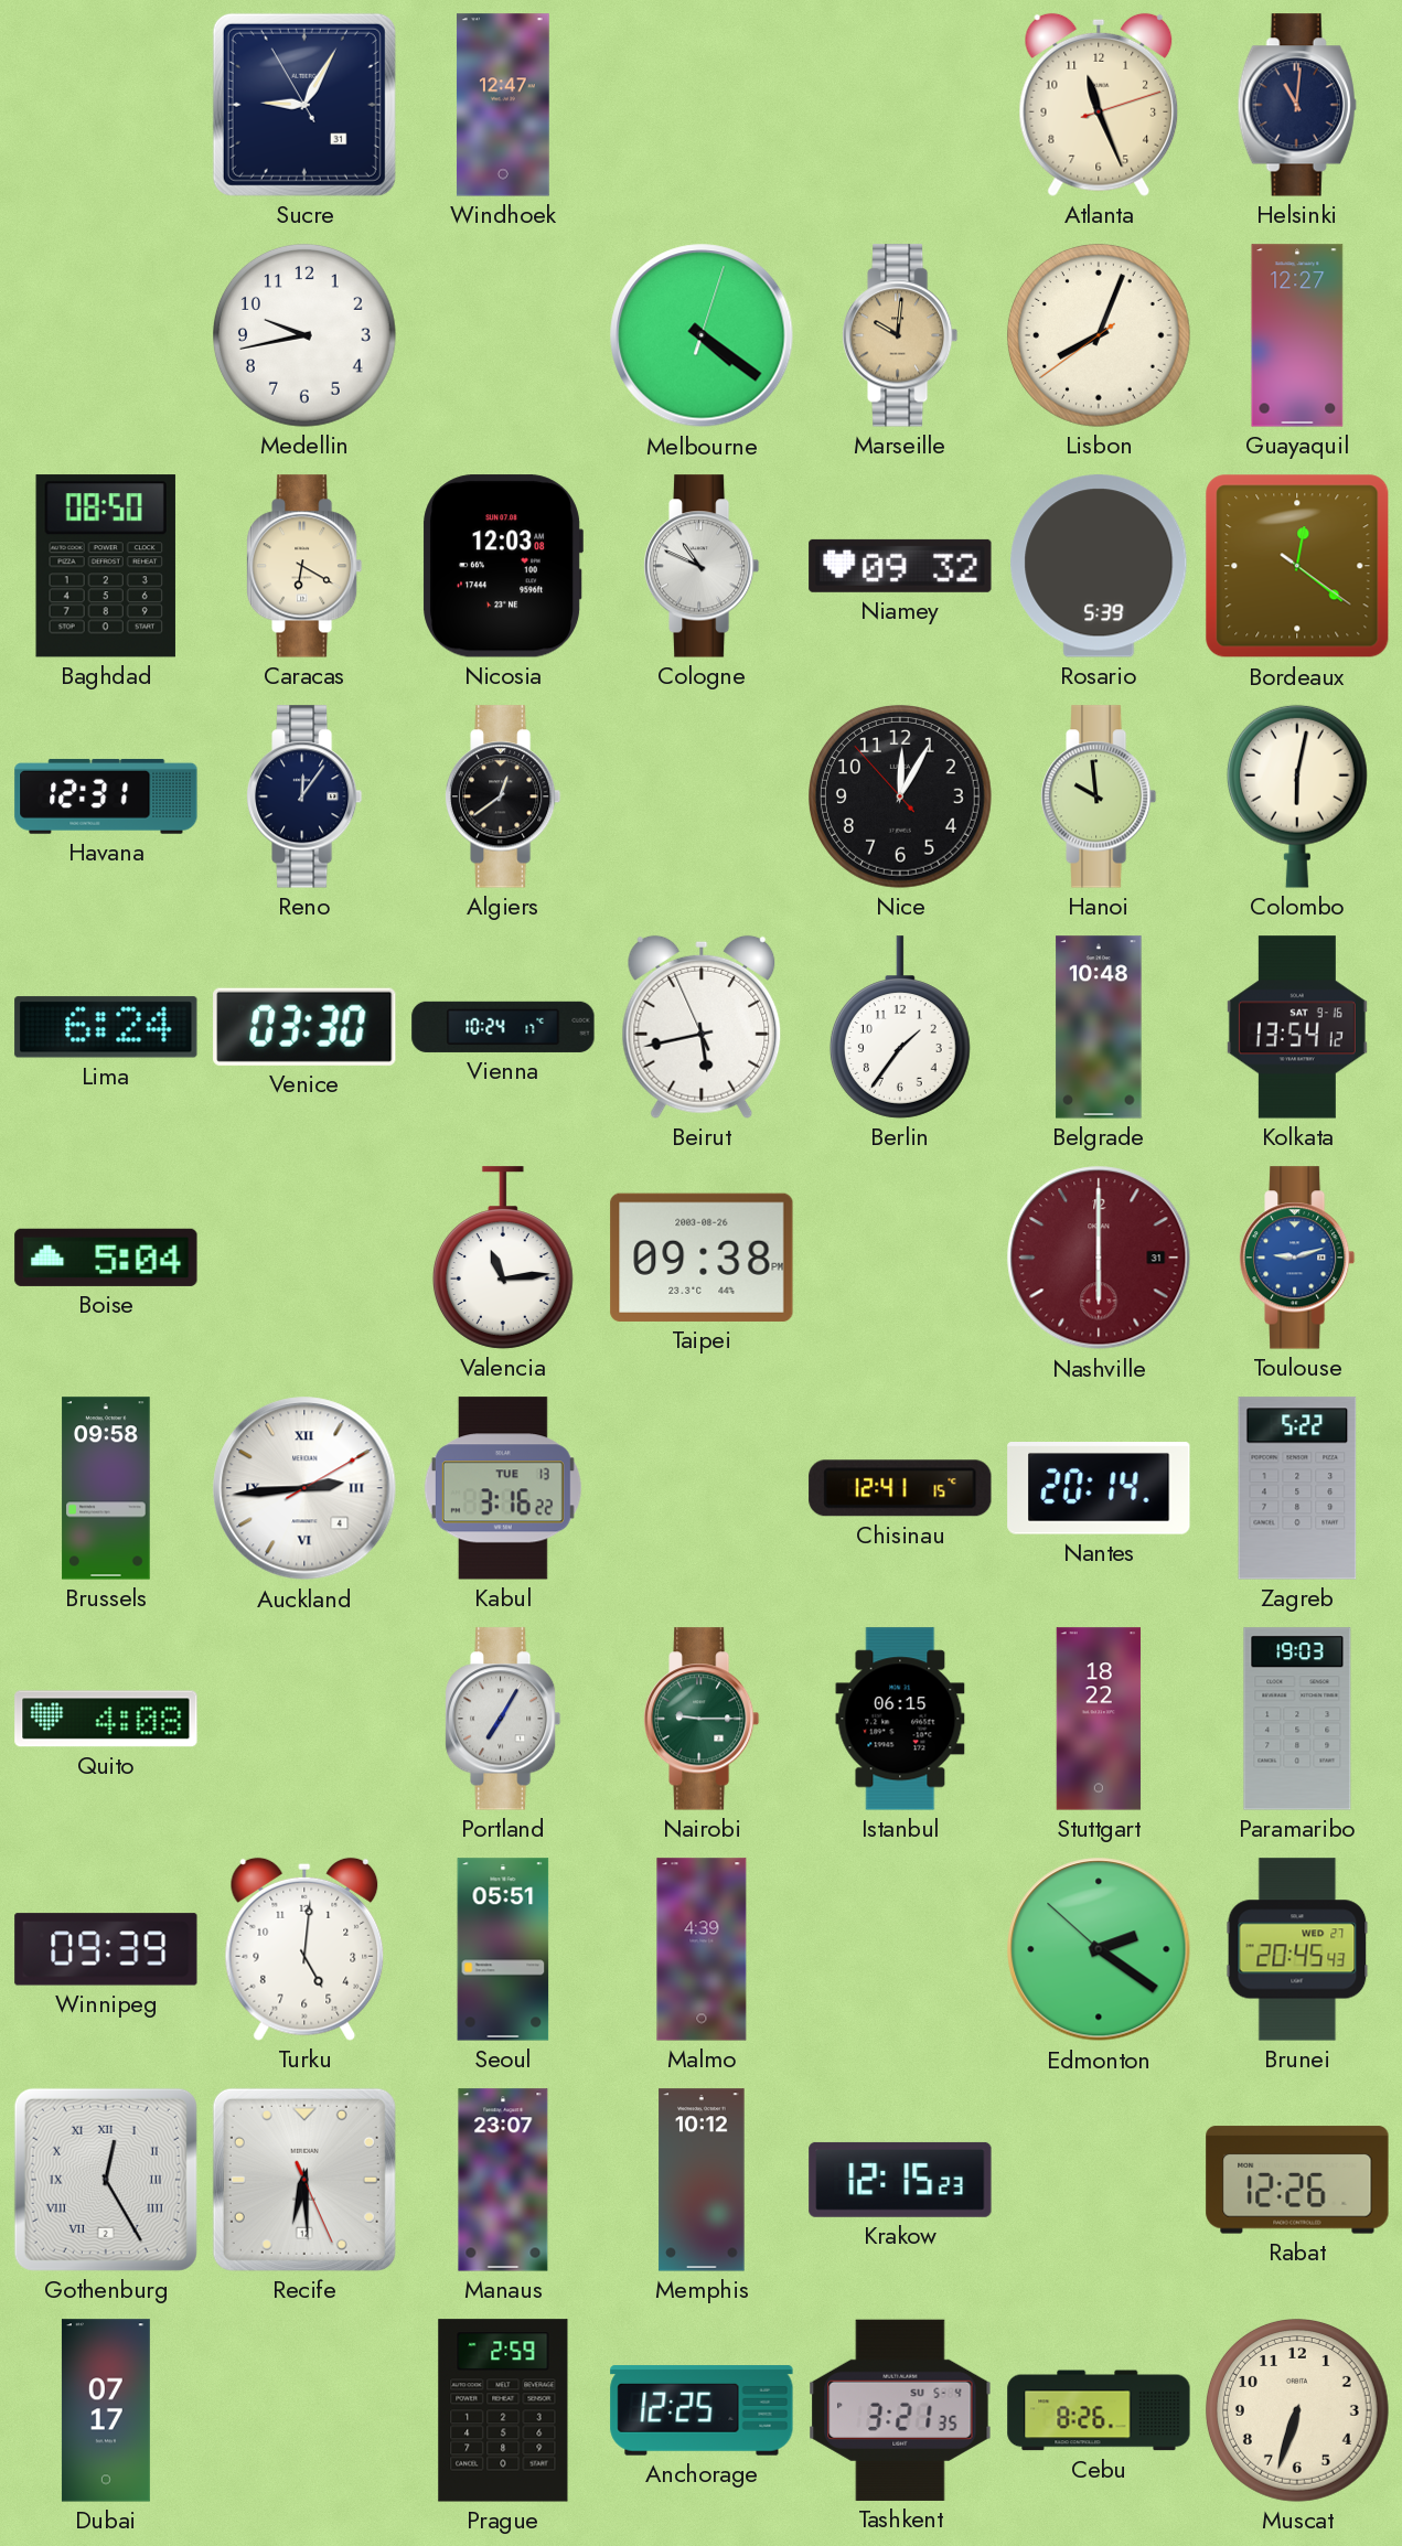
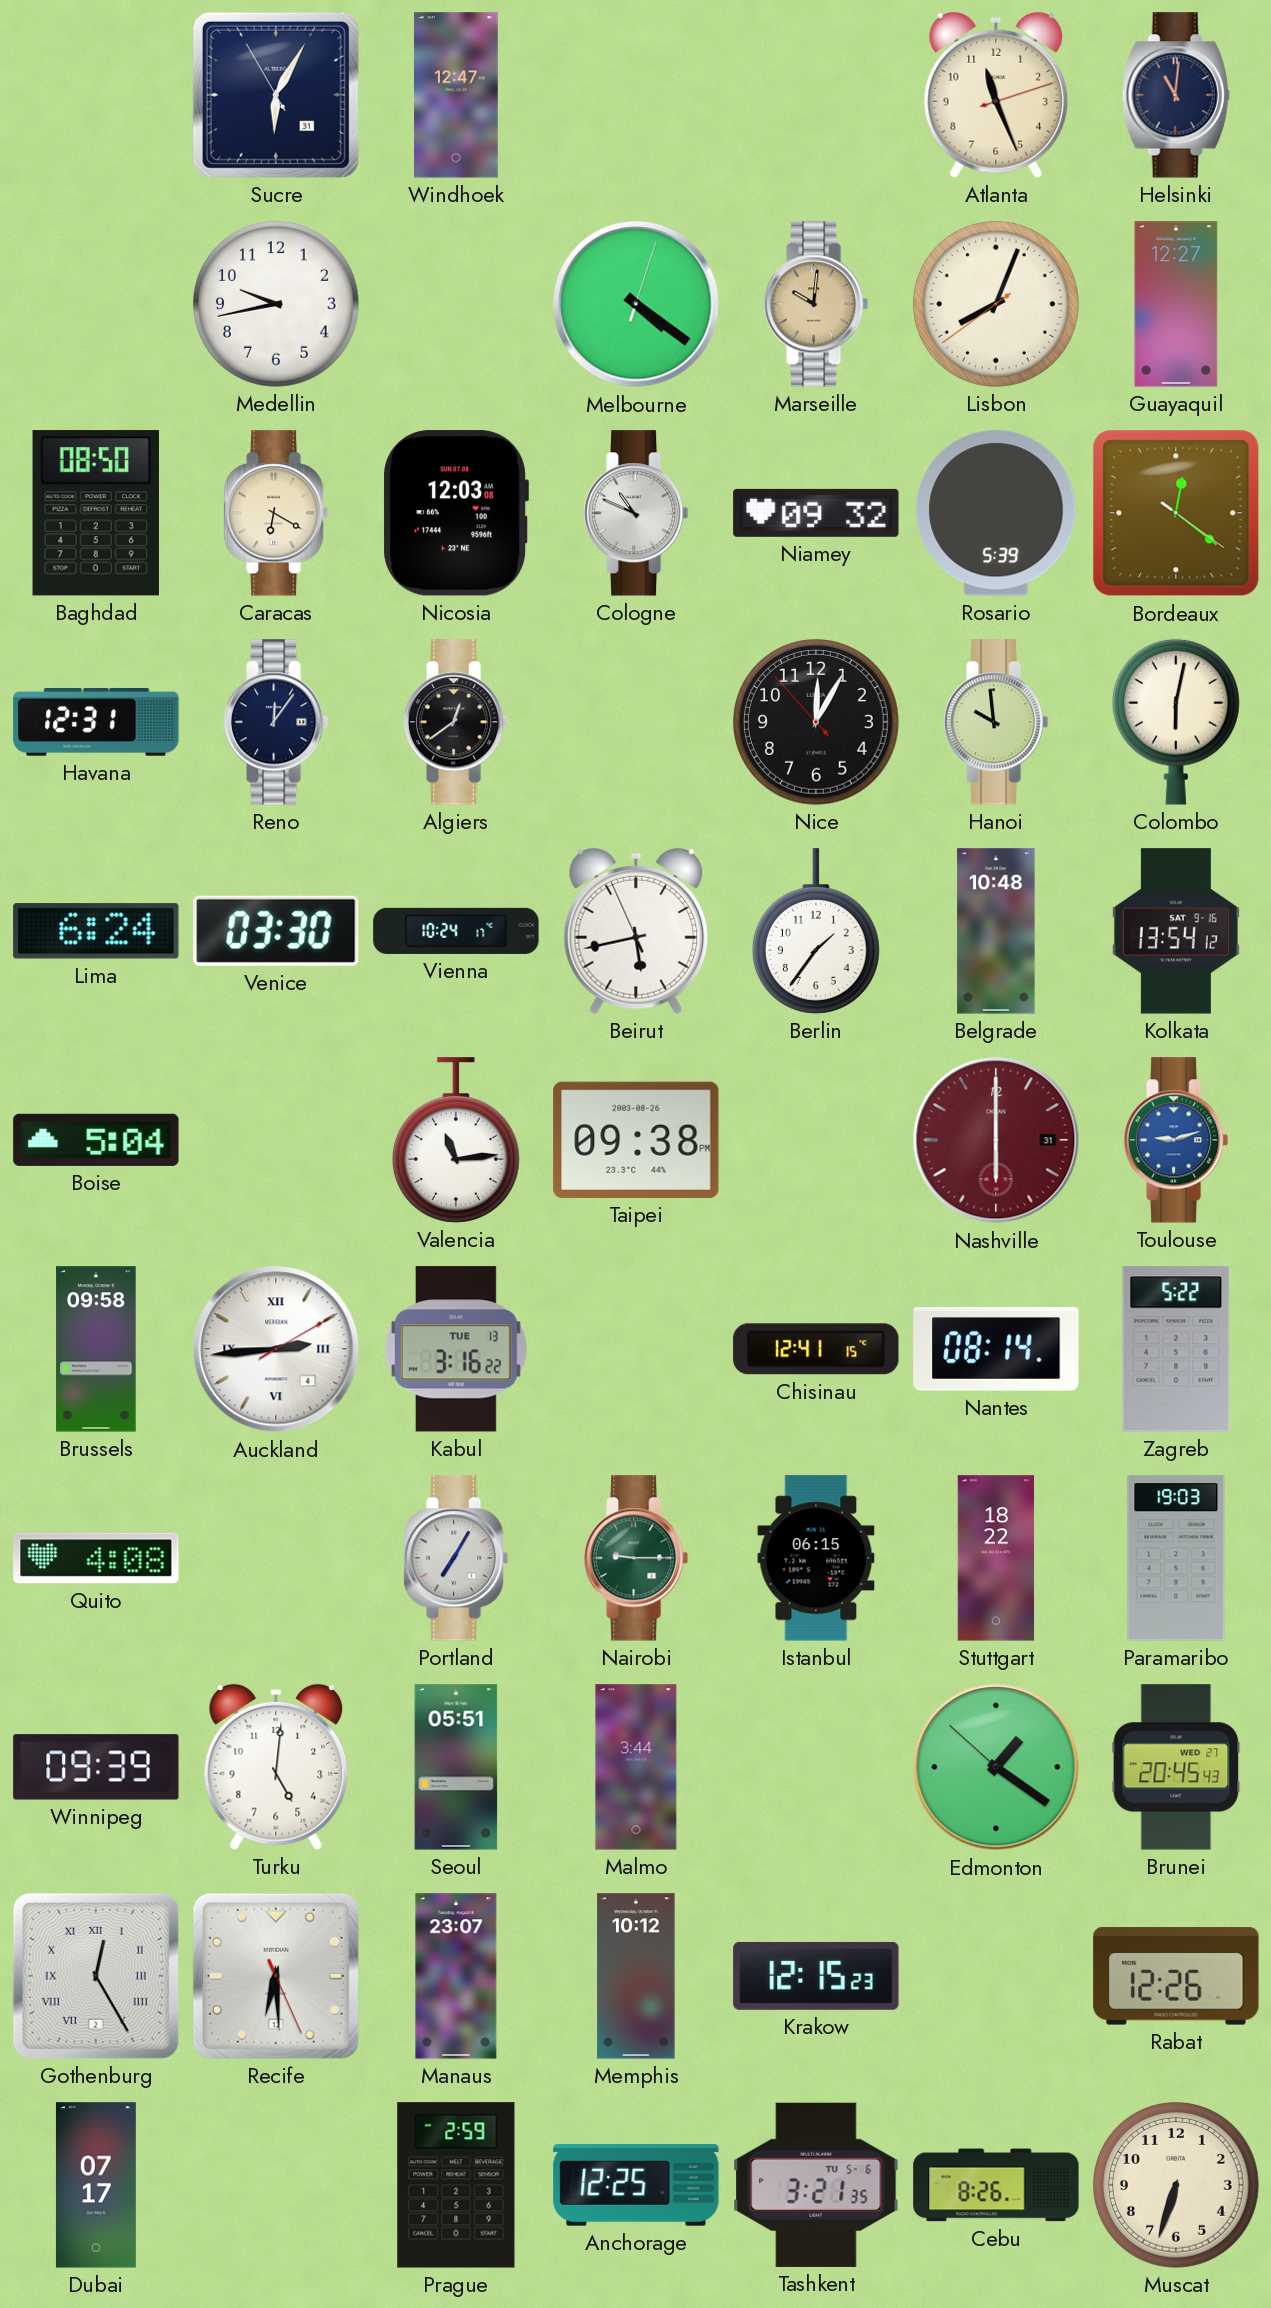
Sucre: 9:04 -> 6:04 (276, 95)
Nantes: 20:14 -> 08:14 (996, 1349)
Malmo: 4:39 -> 3:44 (636, 1767)
Edmonton: 2:20 -> 1:20 (996, 1767)
Tashkent date: SU 5-4 -> TU 5-6 (816, 2185)
